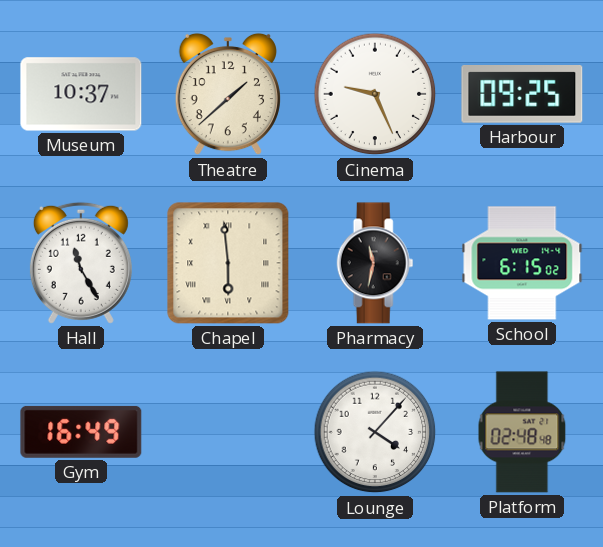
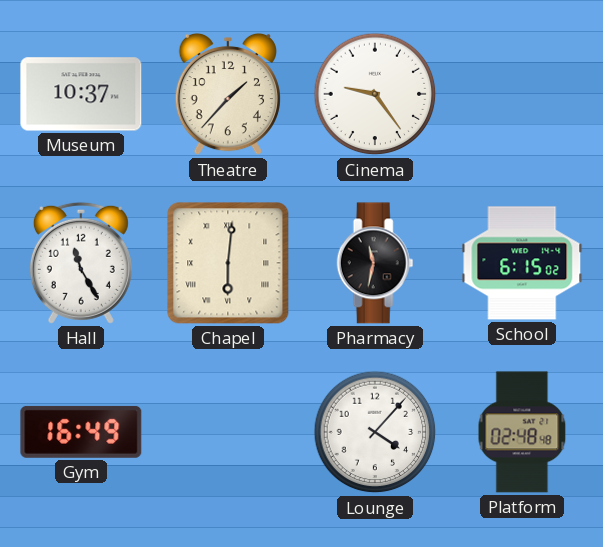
Theatre: 1:38 -> 1:37 (228, 94)
Cinema: 9:26 -> 9:24 (375, 94)
Harbour: 09:25 -> none (522, 95)
Chapel: 5:59 -> 6:01 (228, 263)
